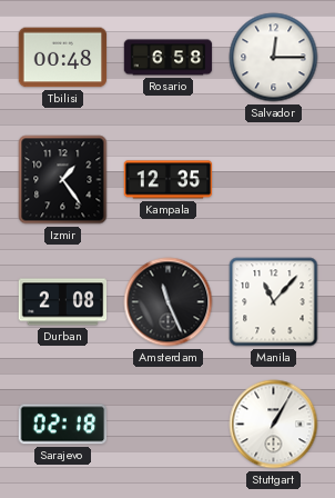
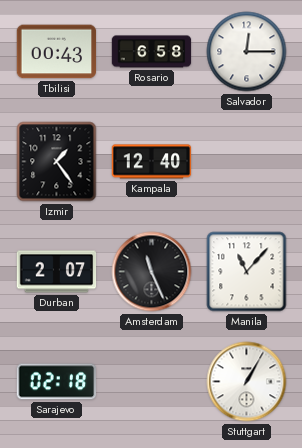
Tbilisi: 00:48 -> 00:43 (57, 52)
Kampala: 12:35 -> 12:40 (152, 162)
Durban: 2:08 -> 2:07 (57, 272)
